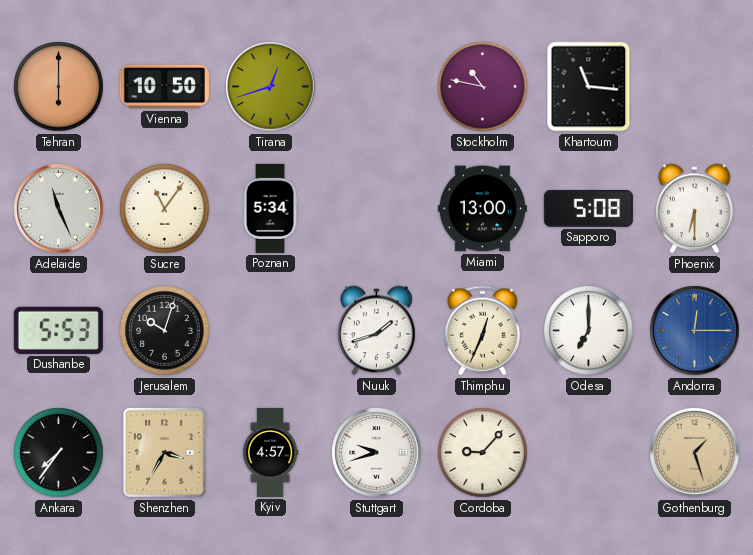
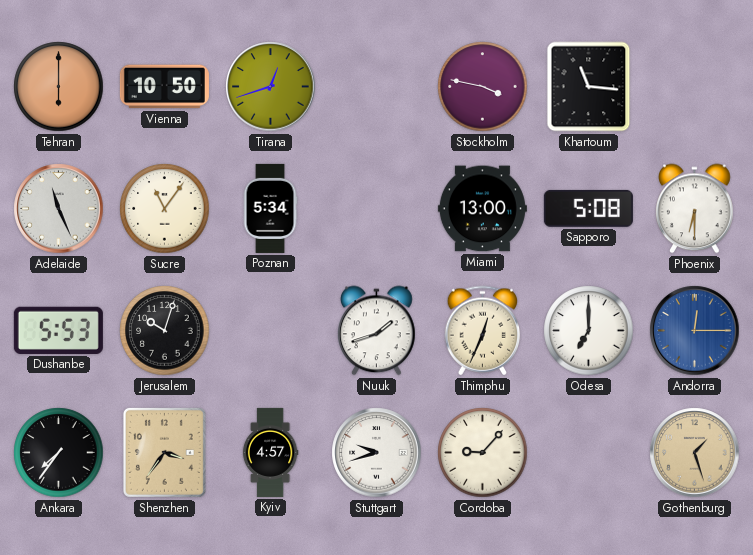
Stockholm: 10:47 -> 3:47 (483, 87)
Shenzhen: 3:35 -> 3:36 (164, 452)
